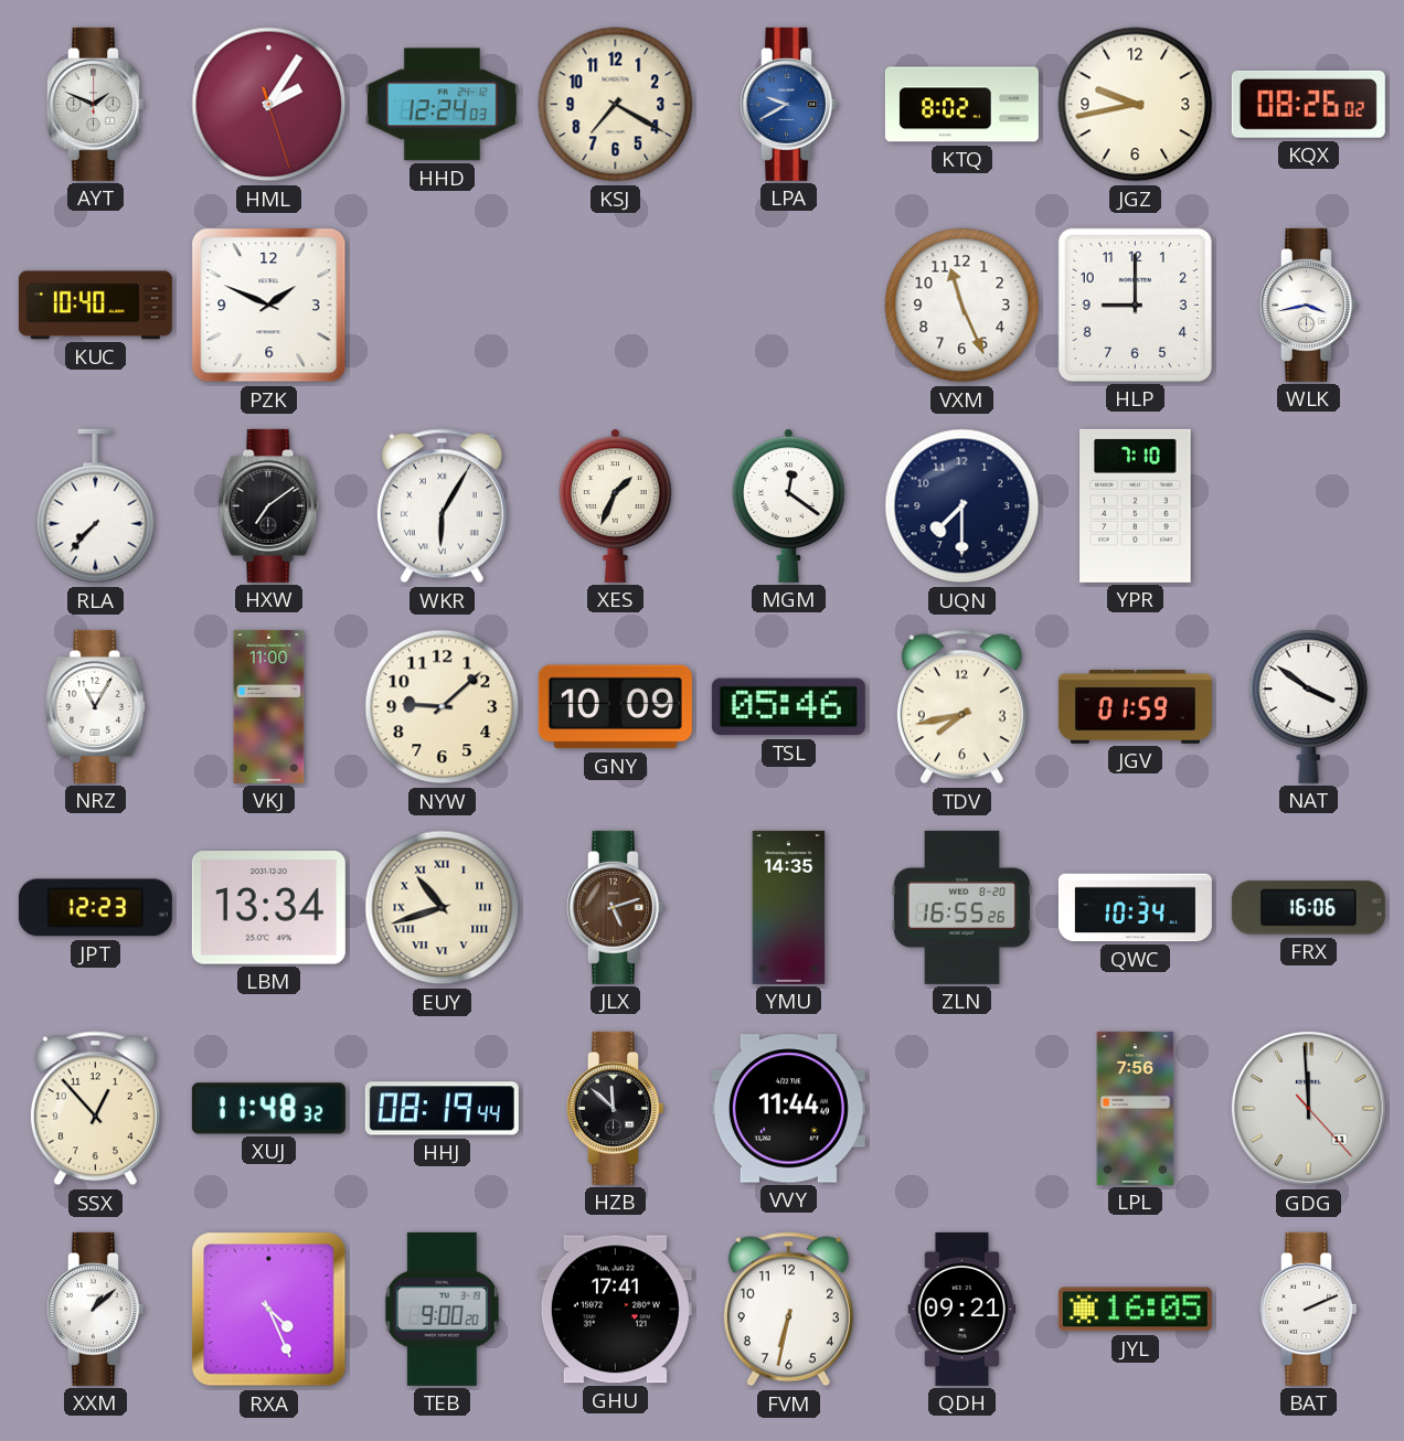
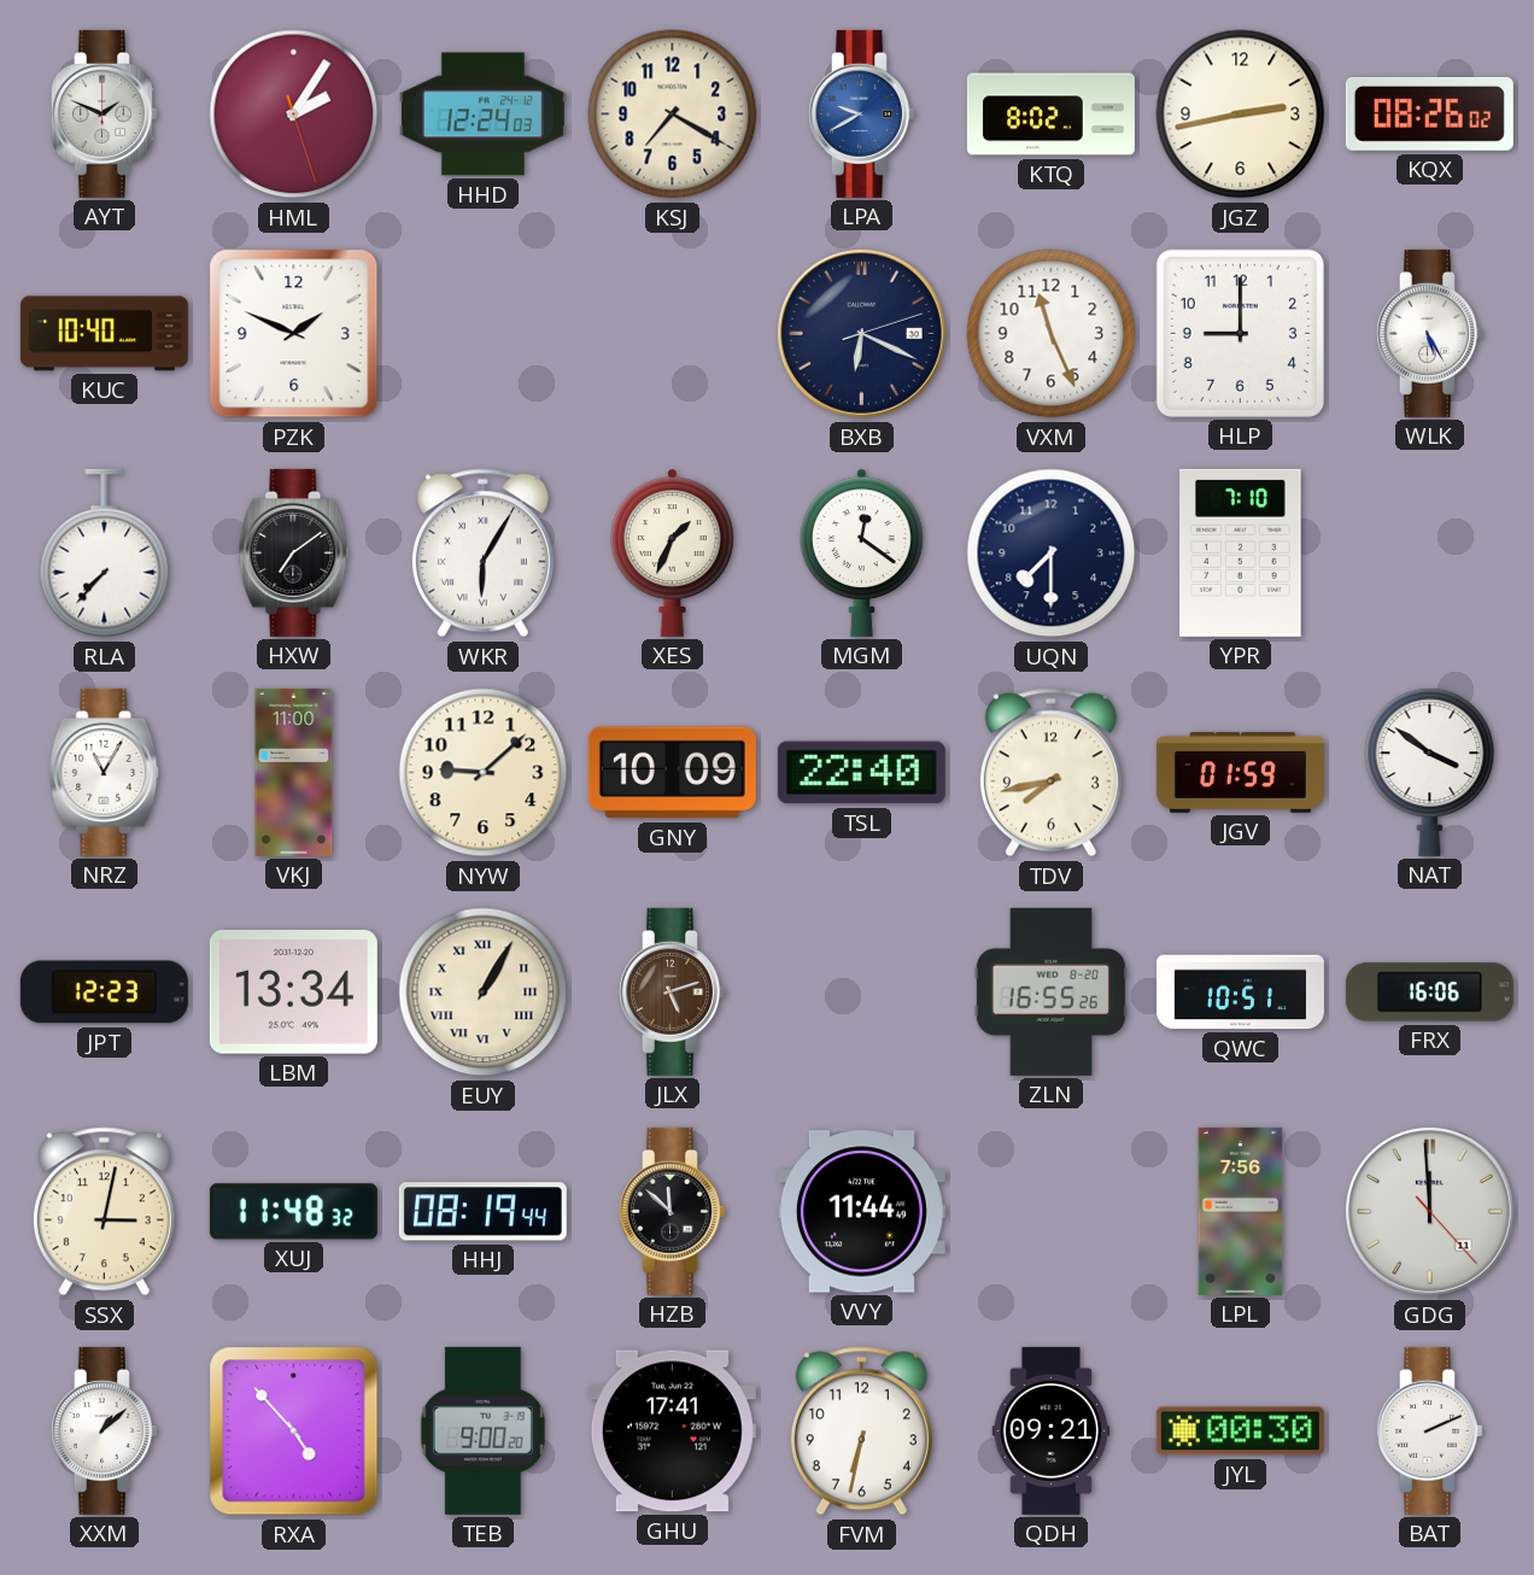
JGZ: 9:43 -> 2:43 (1241, 115)
BXB: none -> 6:19 (861, 333)
WLK: 3:43 -> 5:25 (1429, 333)
TSL: 05:46 -> 22:40 (861, 773)
EUY: 10:42 -> 1:05 (484, 993)
YMU: 14:35 -> none (789, 907)
QWC: 10:34 -> 10:51 (1240, 993)
SSX: 12:53 -> 3:02 (104, 1212)
RXA: 4:26 -> 4:53 (294, 1431)
JYL: 16:05 -> 00:30 (1240, 1431)
